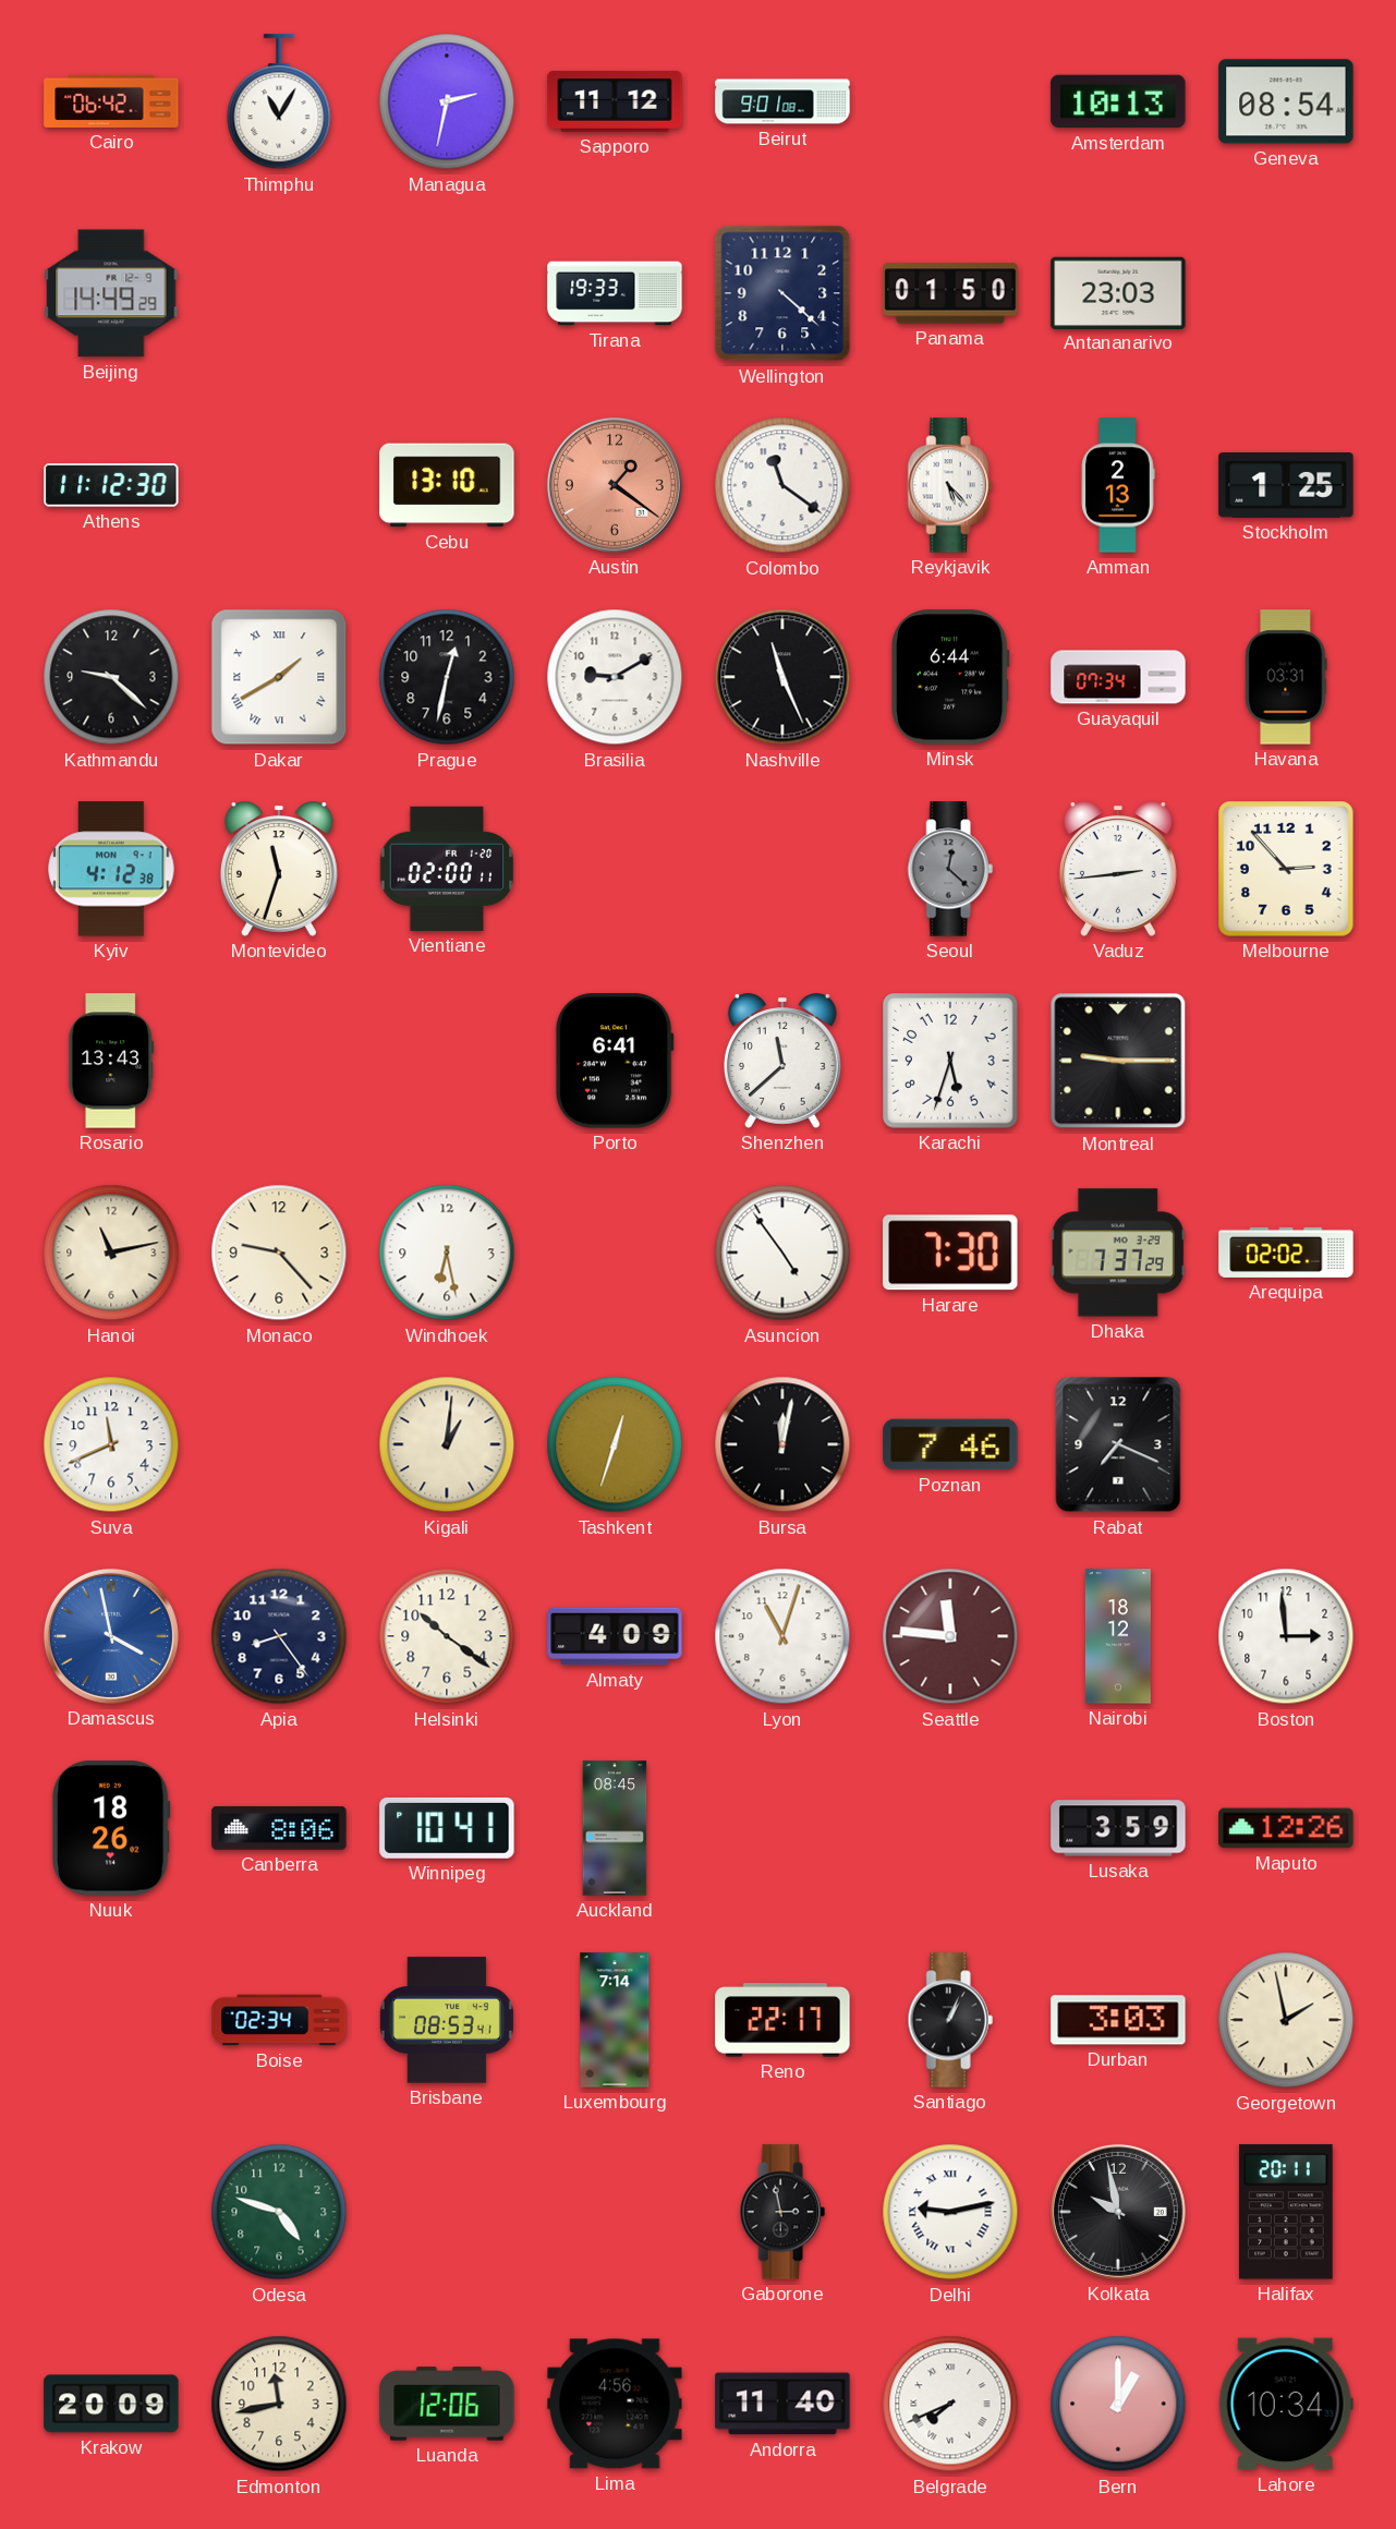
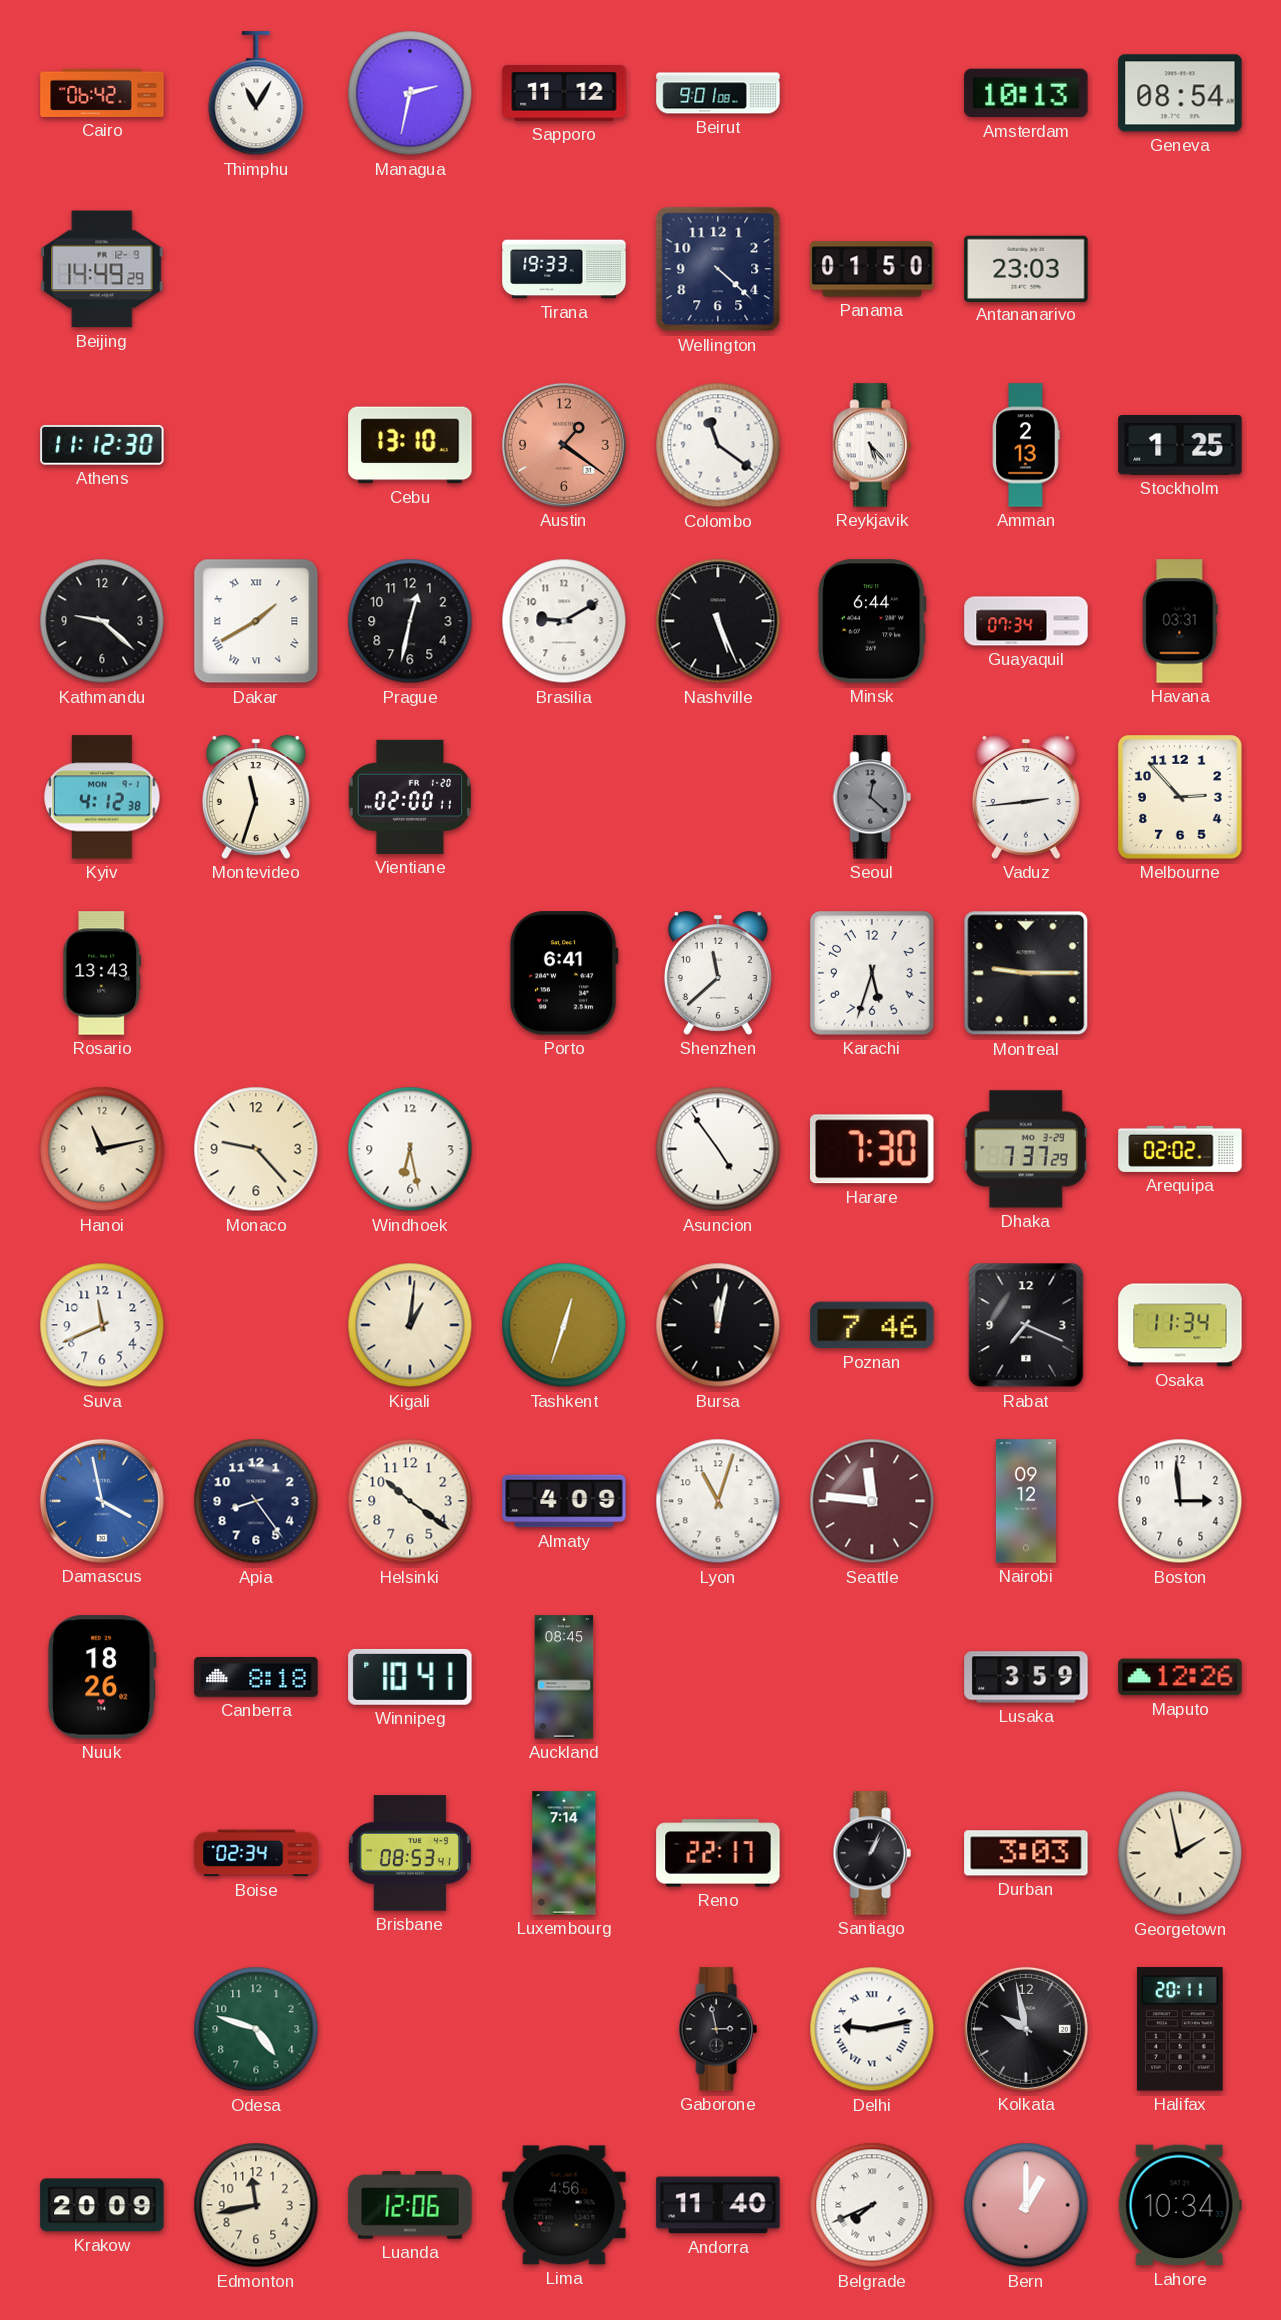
Nashville: 11:26 -> 5:26 (718, 621)
Osaka: none -> 11:34 (1180, 1325)
Nairobi: 18:12 -> 09:12 (1026, 1501)
Canberra: 8:06 -> 8:18 (256, 1677)
